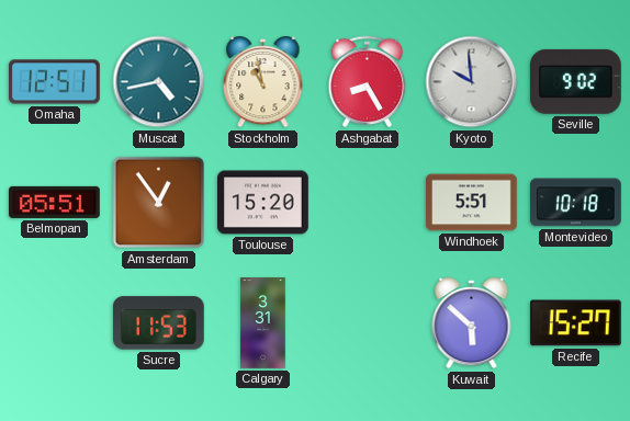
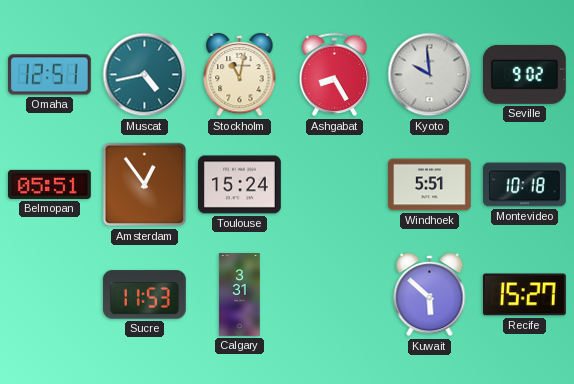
Stockholm: 10:58 -> 11:02 (240, 75)
Toulouse: 15:20 -> 15:24 (240, 185)
